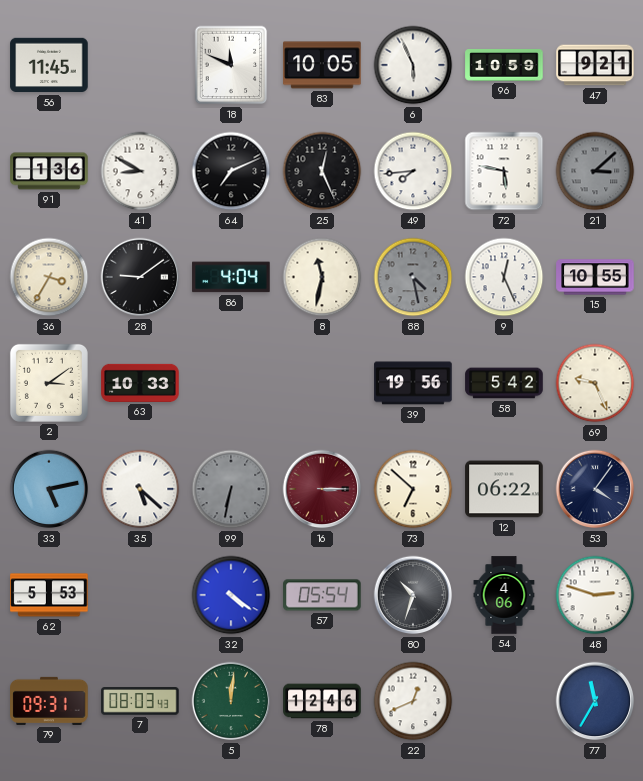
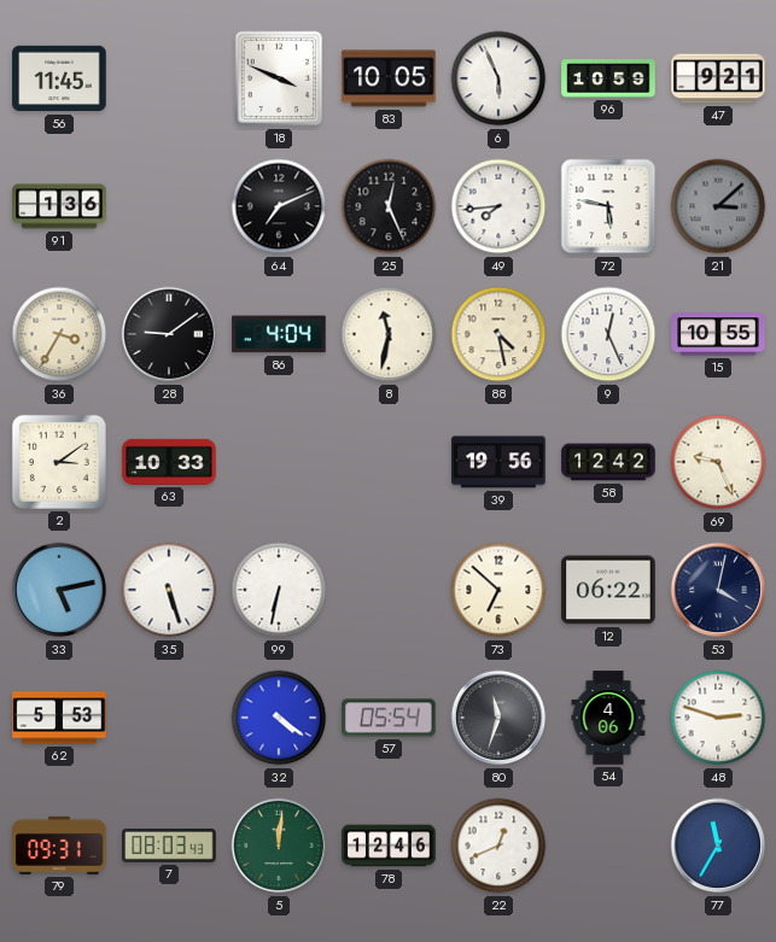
18: 11:49 -> 3:49 (279, 78)
41: 8:50 -> none (140, 171)
88 dial: grey -> cream (498, 334)
58: 5:42 -> 12:42 (608, 462)
35: 5:22 -> 5:27 (169, 590)
99 dial: grey -> white (279, 590)
16: 3:15 -> none (322, 489)
53: 4:06 -> 4:02 (718, 590)
80: 10:33 -> 11:33 (498, 718)
